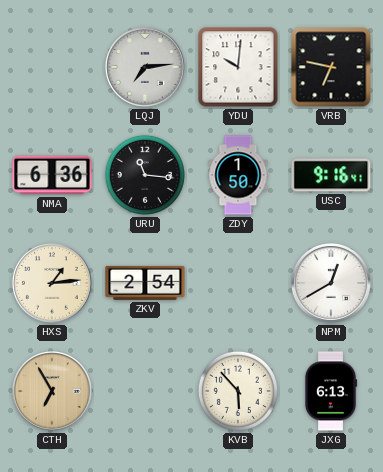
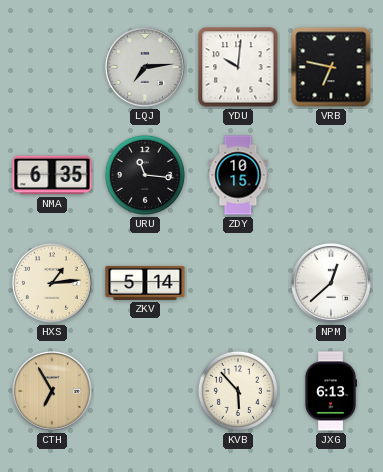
NMA: 6:36 -> 6:35 (52, 175)
ZDY: 1:50 -> 10:15 (238, 175)
USC: 9:16 -> none (331, 175)
ZKV: 2:54 -> 5:14 (145, 283)
NPM: 12:40 -> 12:38 (332, 284)
